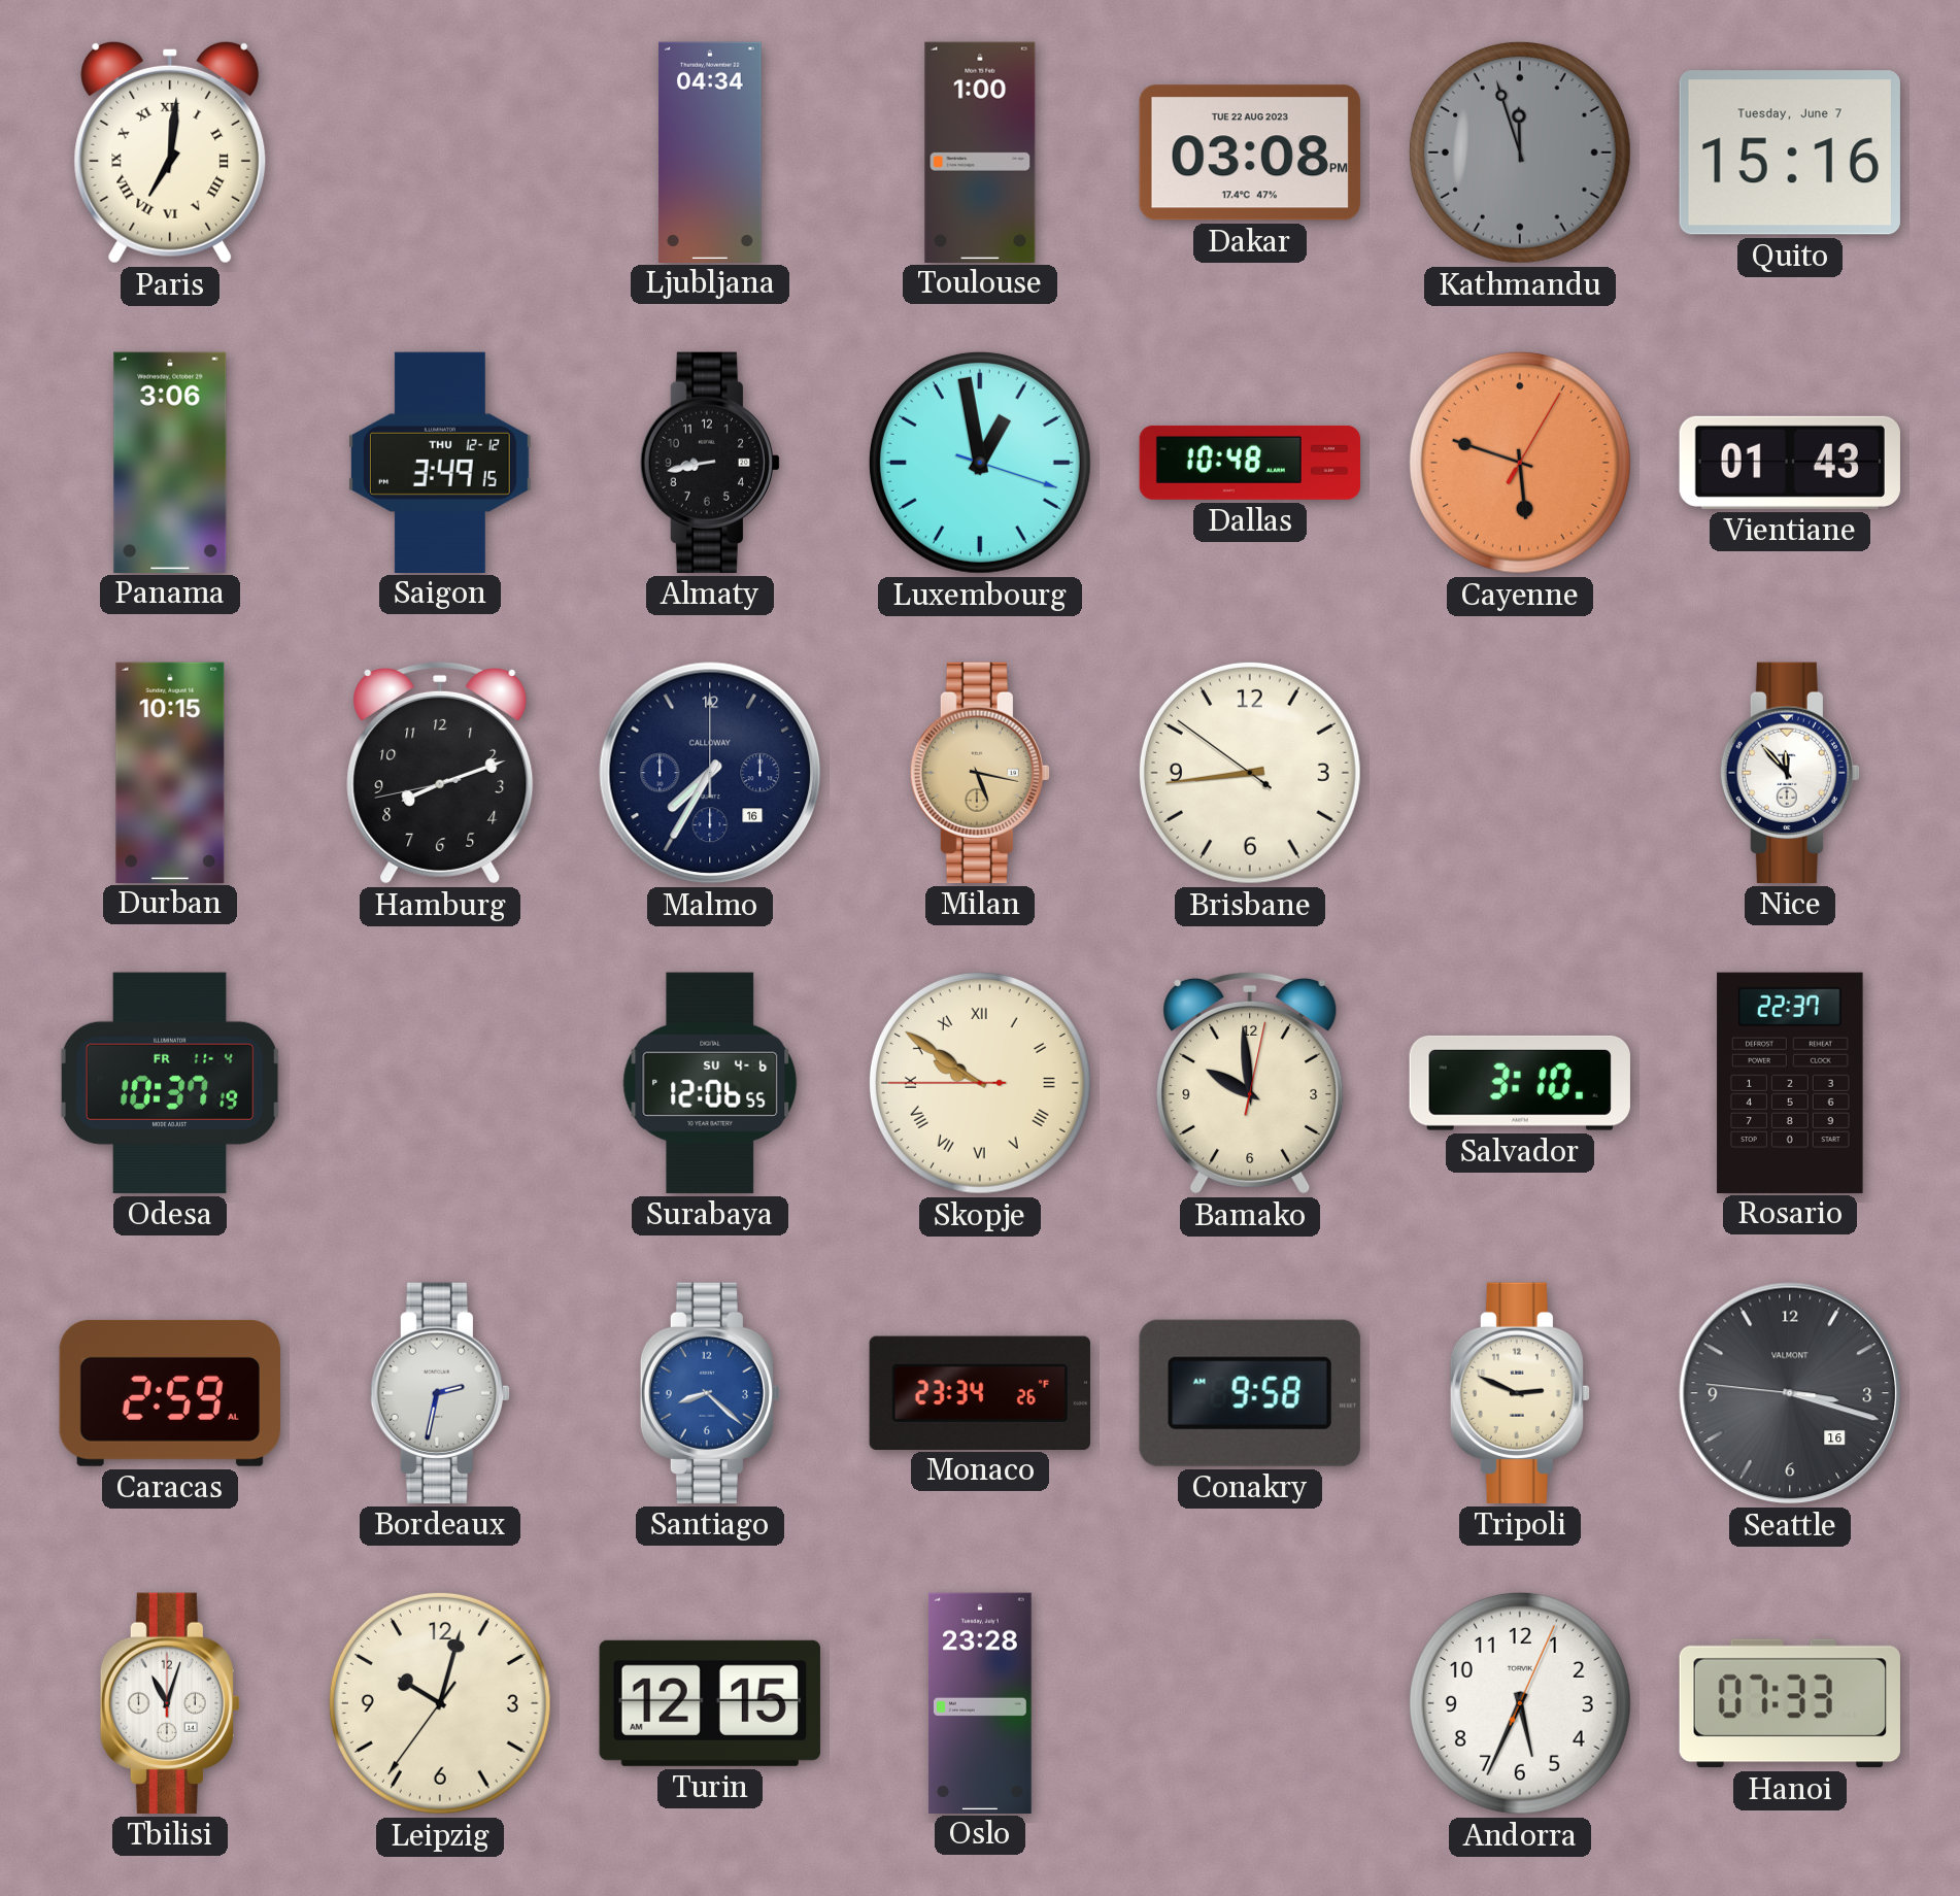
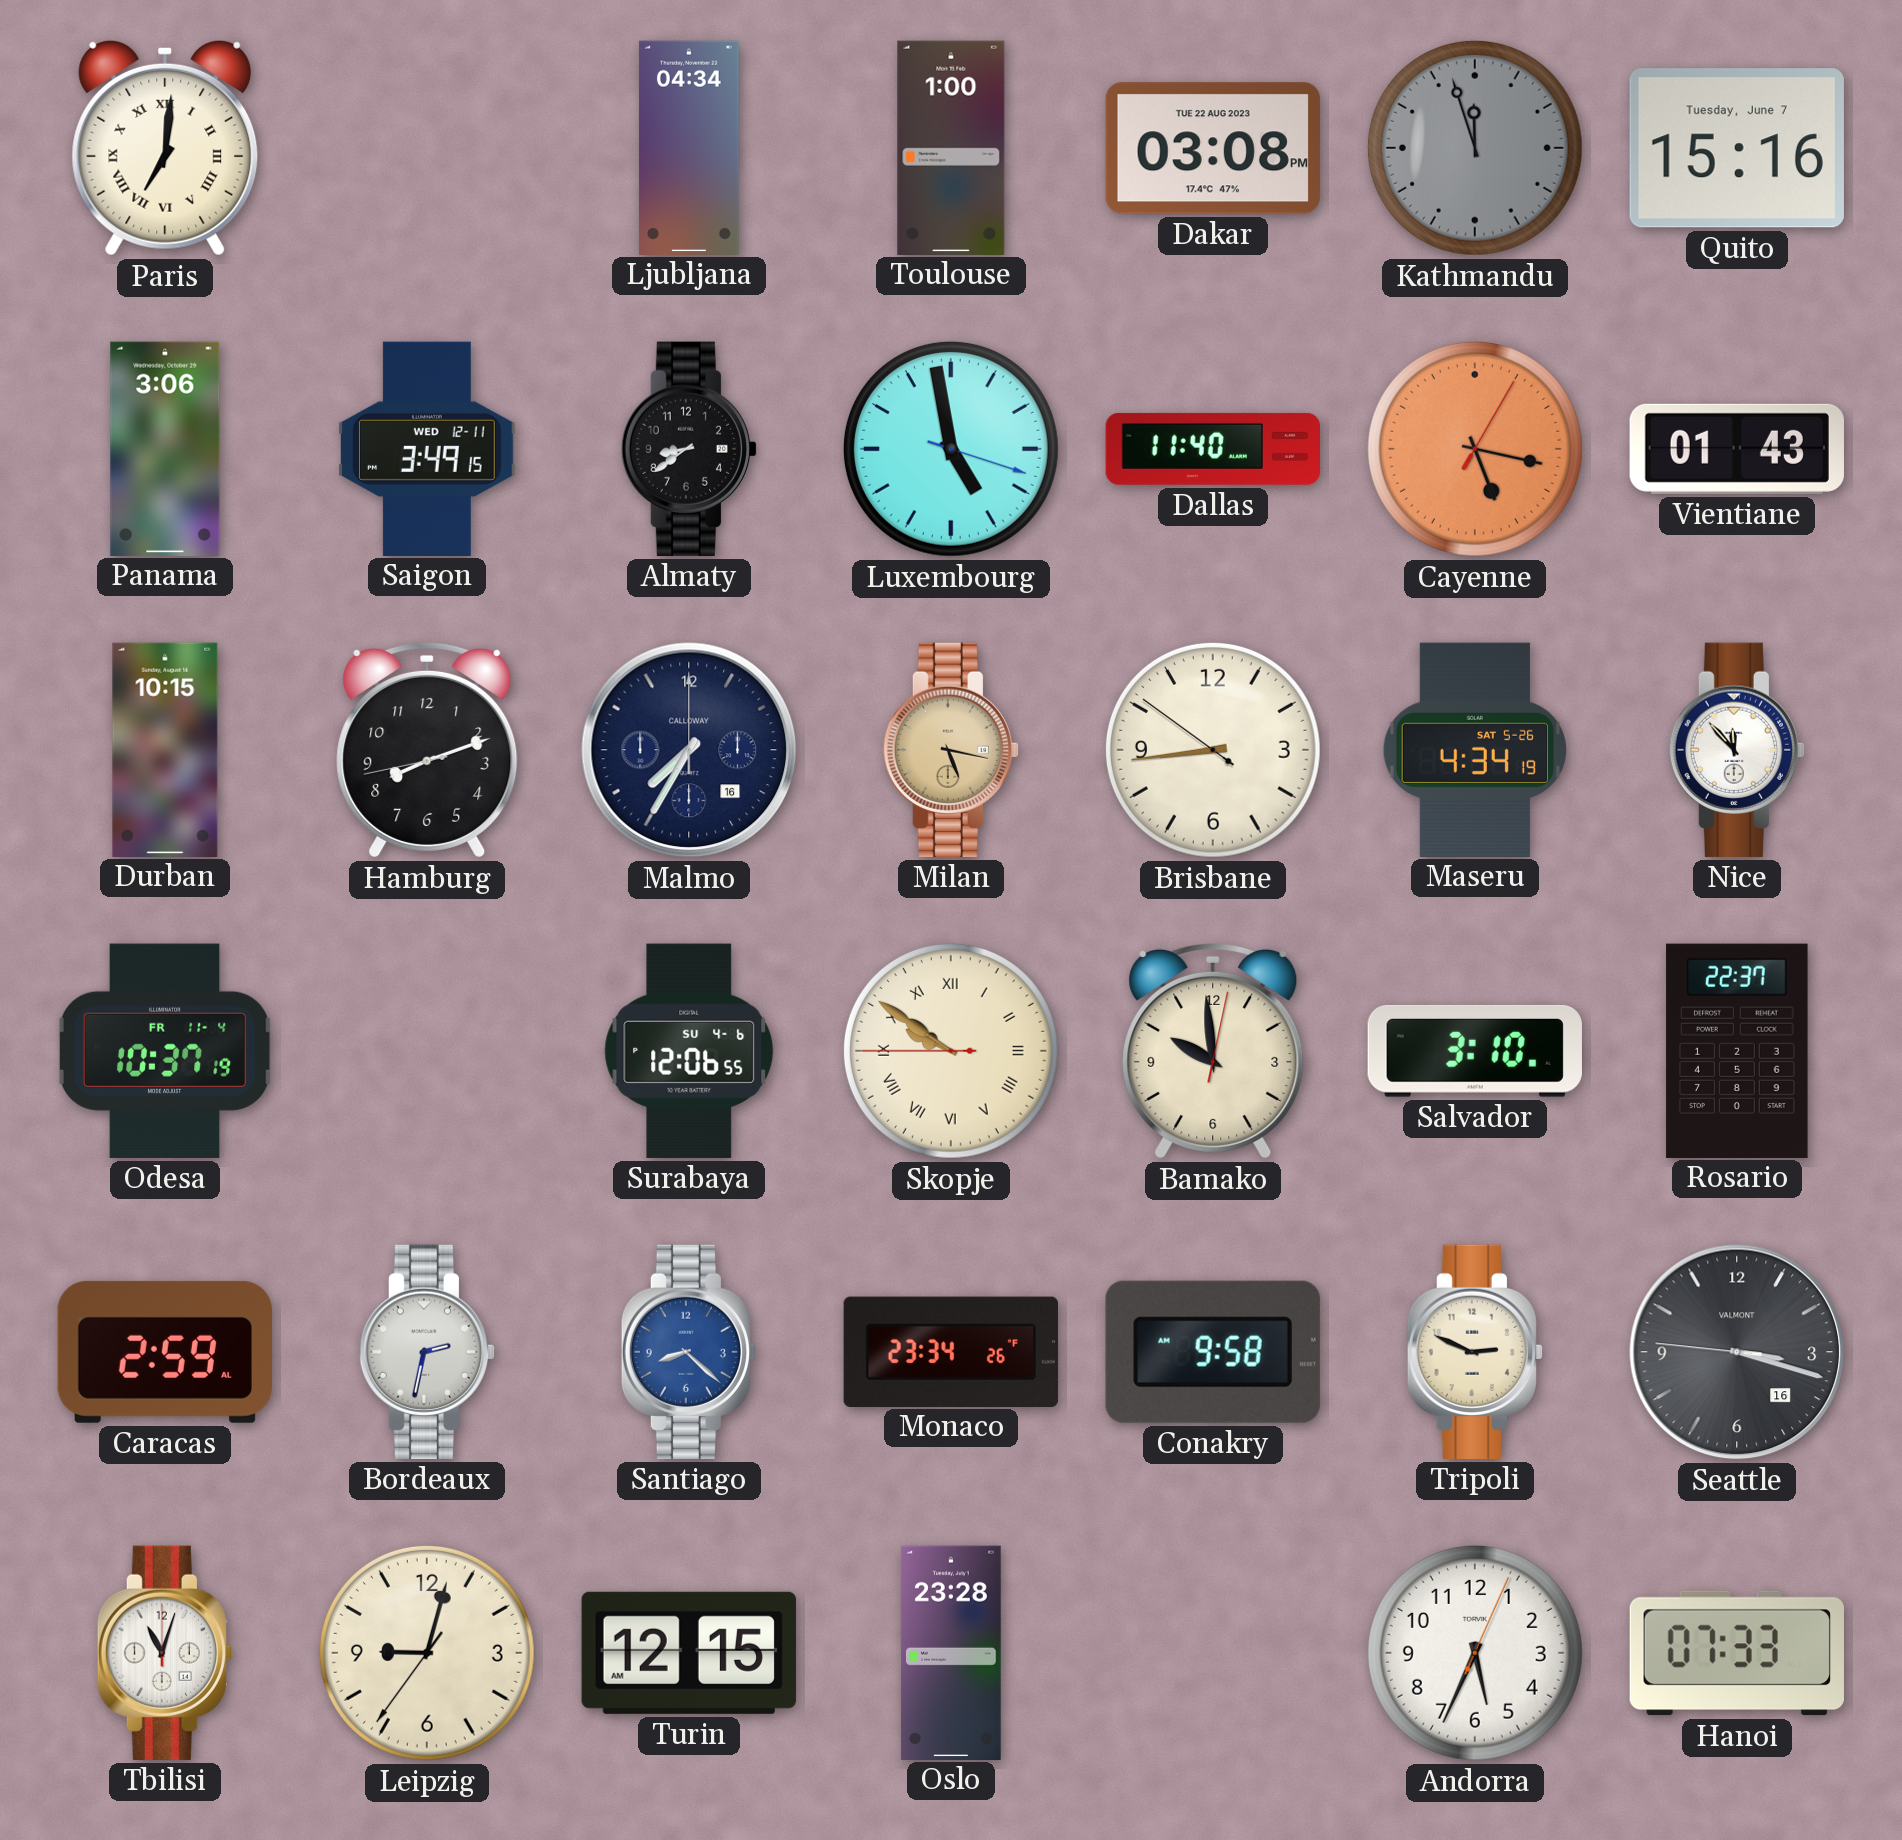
Saigon date: THU 12-12 -> WED 12-11 (428, 448)
Almaty: 8:43 -> 8:39 (689, 449)
Luxembourg: 12:58 -> 4:58 (951, 449)
Dallas: 10:48 -> 11:40 (1212, 449)
Cayenne: 5:48 -> 5:17 (1475, 449)
Maseru: none -> 4:34 (1475, 749)
Leipzig: 10:02 -> 9:02 (427, 1653)
